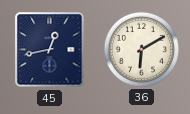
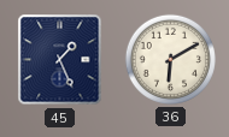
45: 12:43 -> 1:26 (60, 60)
